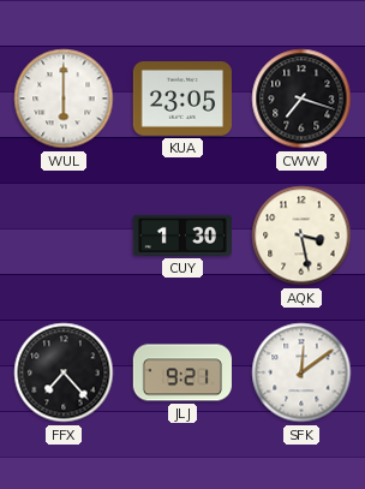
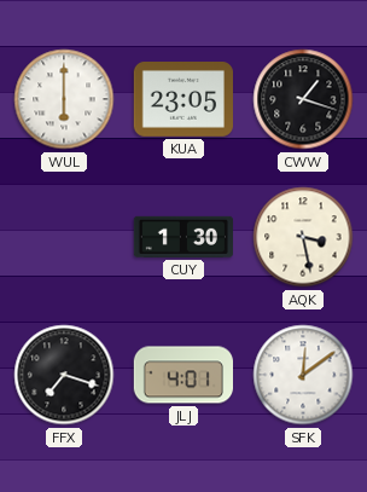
CWW: 7:18 -> 1:18 (303, 99)
FFX: 7:23 -> 7:18 (64, 375)
JLJ: 9:21 -> 4:01 (182, 375)
